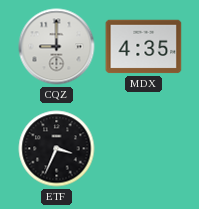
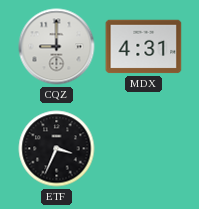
MDX: 4:35 -> 4:31 (144, 47)
